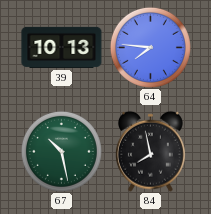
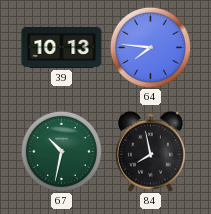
67: 10:28 -> 10:32 (61, 151)
